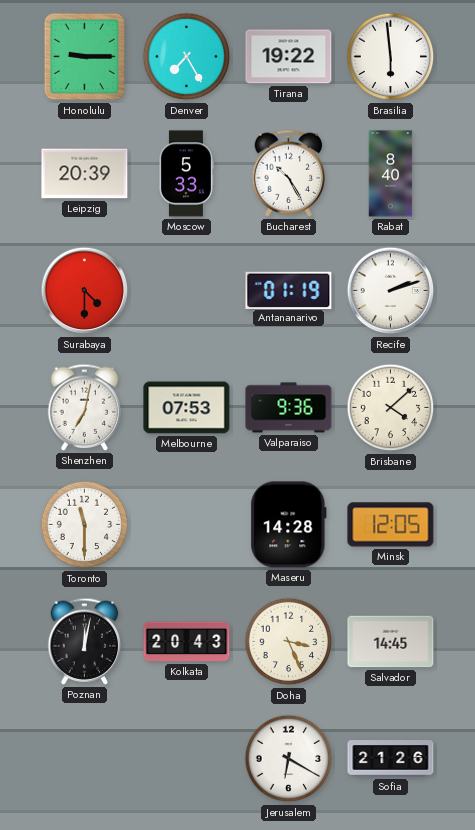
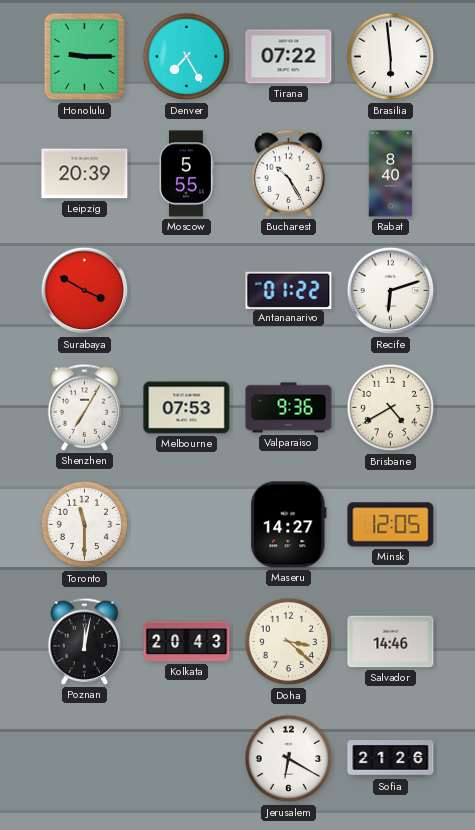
Tirana: 19:22 -> 07:22 (289, 57)
Moscow: 5:33 -> 5:55 (186, 174)
Surabaya: 4:30 -> 3:50 (85, 291)
Antananarivo: 01:19 -> 01:22 (289, 290)
Recife: 2:12 -> 6:12 (391, 291)
Shenzhen: 7:02 -> 7:05 (85, 407)
Brisbane: 4:08 -> 4:40 (391, 408)
Maseru: 14:28 -> 14:27 (289, 525)
Doha: 3:26 -> 3:22 (289, 642)
Salvador: 14:45 -> 14:46 (391, 642)
